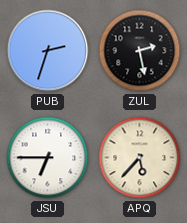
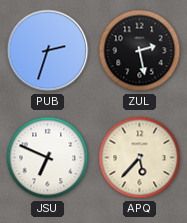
JSU: 6:45 -> 6:49 (48, 158)
